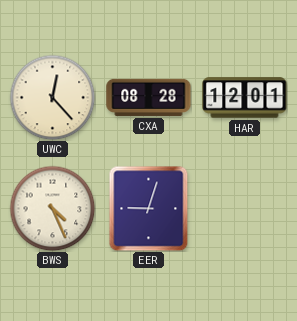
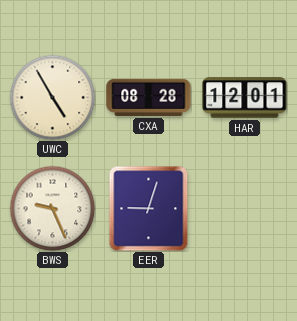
UWC: 12:23 -> 4:55 (52, 97)
BWS: 4:26 -> 9:26 (52, 208)
